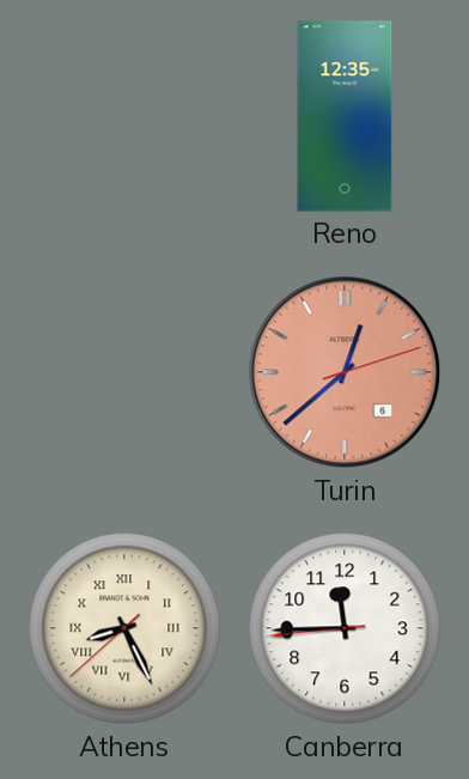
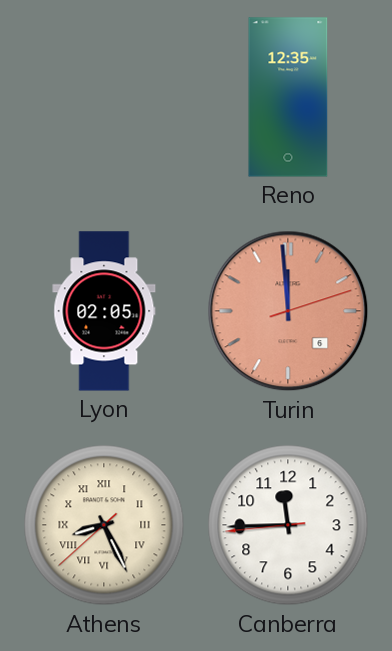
Lyon: none -> 02:05 (104, 311)
Turin: 12:38 -> 11:59 (288, 311)
